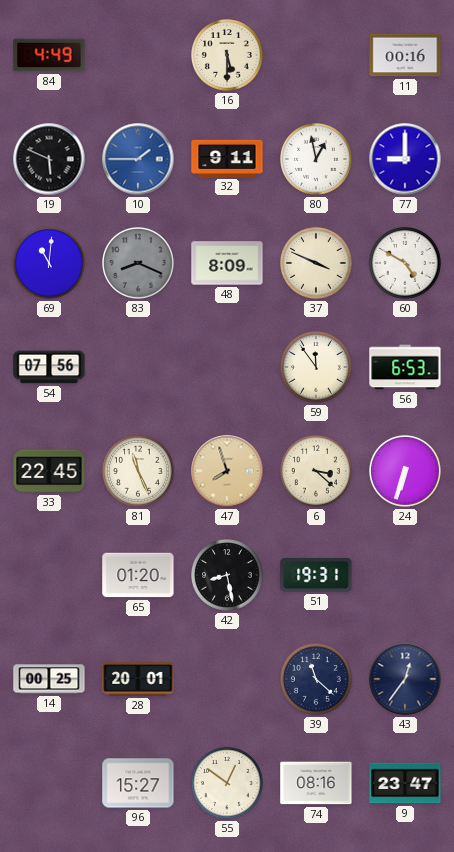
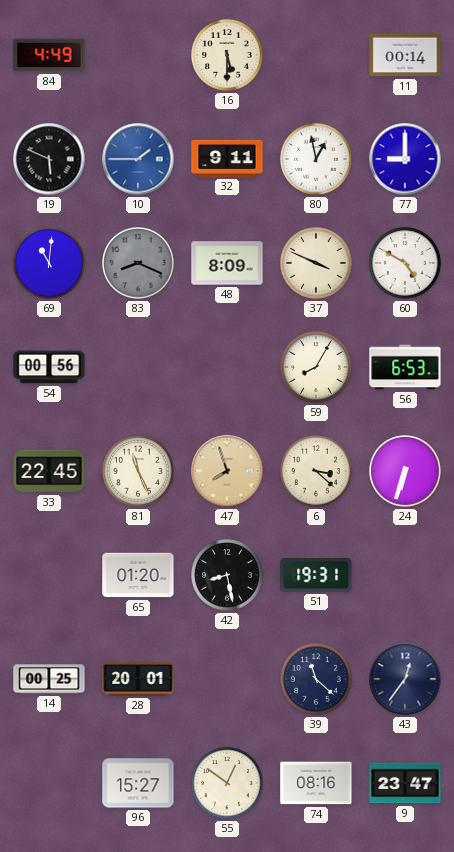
11: 00:16 -> 00:14 (405, 55)
54: 07:56 -> 00:56 (49, 367)
59: 11:54 -> 8:05 (317, 368)
